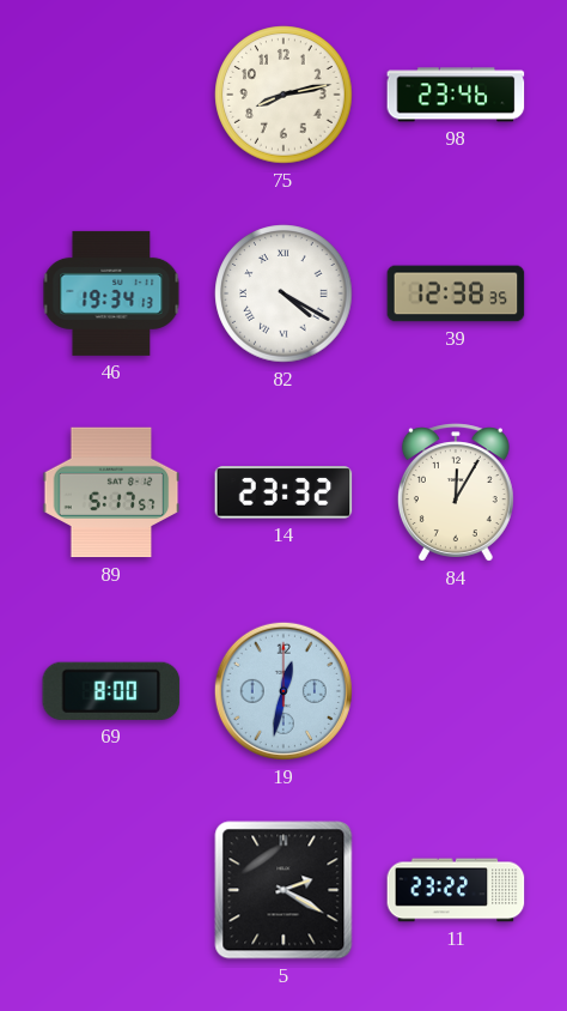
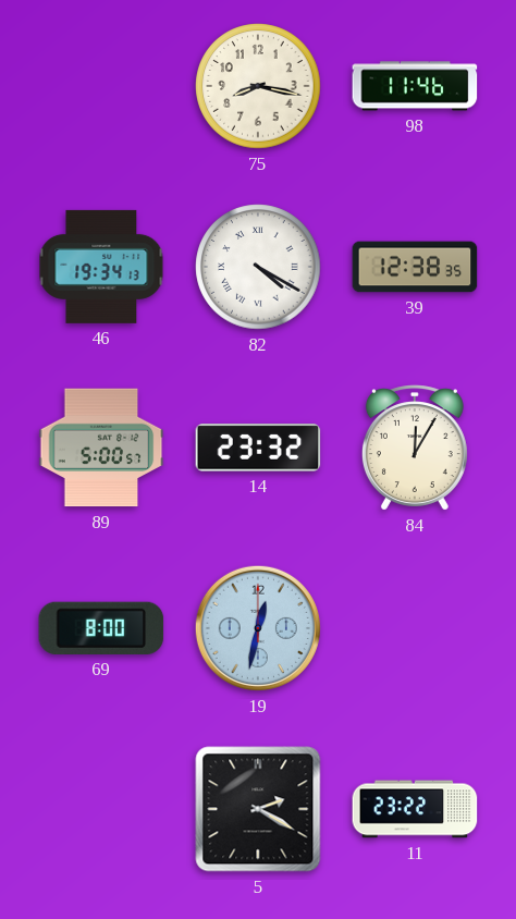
75: 8:13 -> 8:17 (258, 86)
98: 23:46 -> 11:46 (415, 86)
89: 5:17 -> 5:00 (101, 448)
